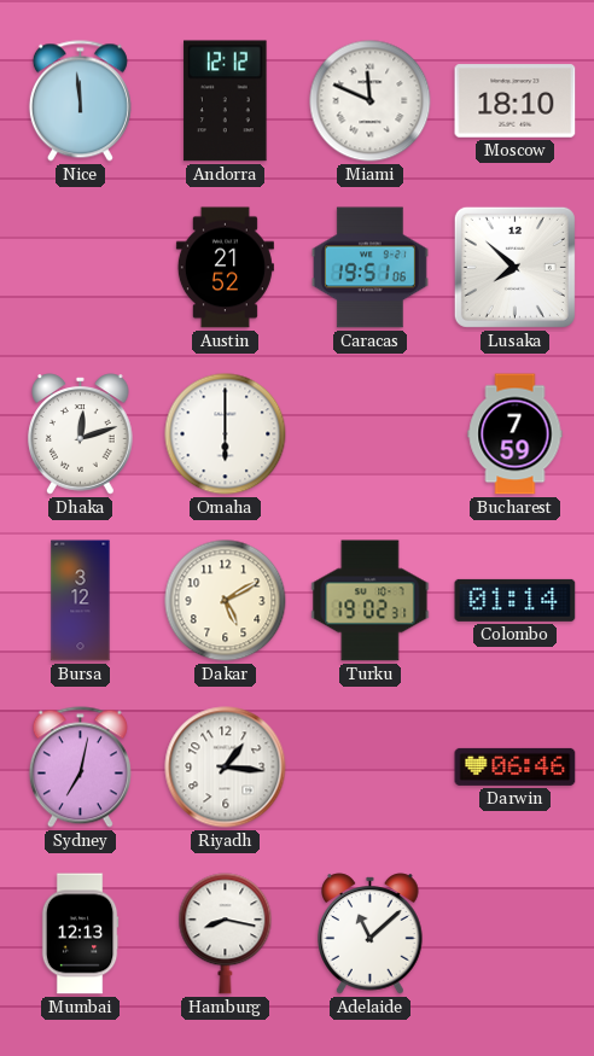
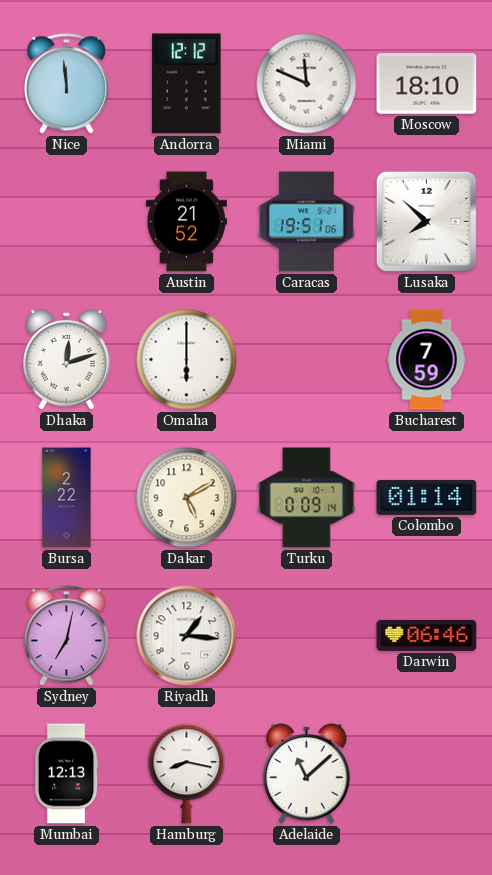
Bursa: 3:12 -> 2:22 (67, 498)
Turku: 19:02 -> 0:09 (307, 498)
